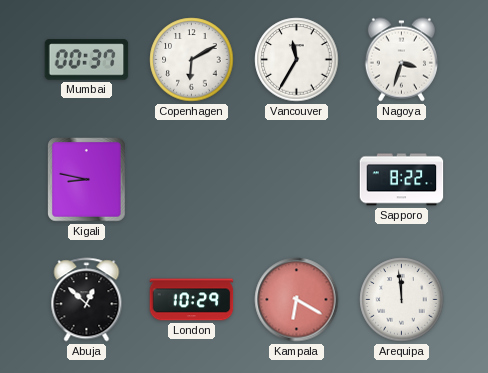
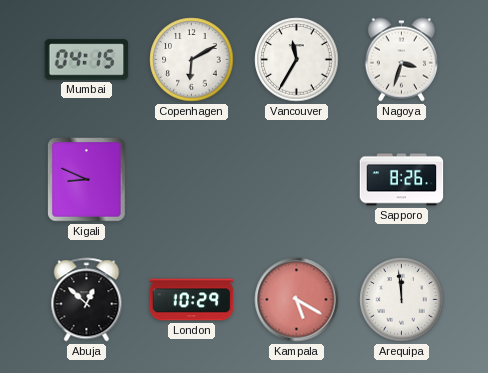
Mumbai: 00:37 -> 04:15 (87, 60)
Kigali: 8:47 -> 8:49 (87, 180)
Sapporo: 8:22 -> 8:26 (402, 180)
Kampala: 6:20 -> 5:20 (297, 300)
